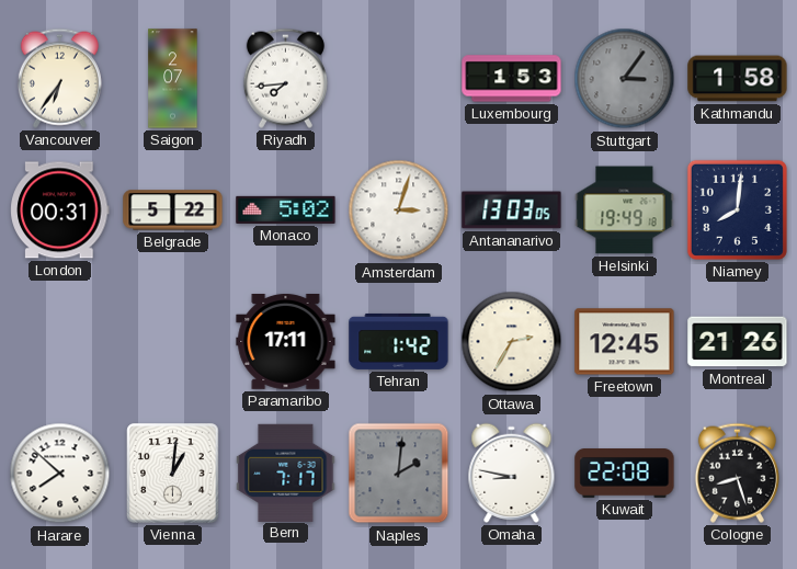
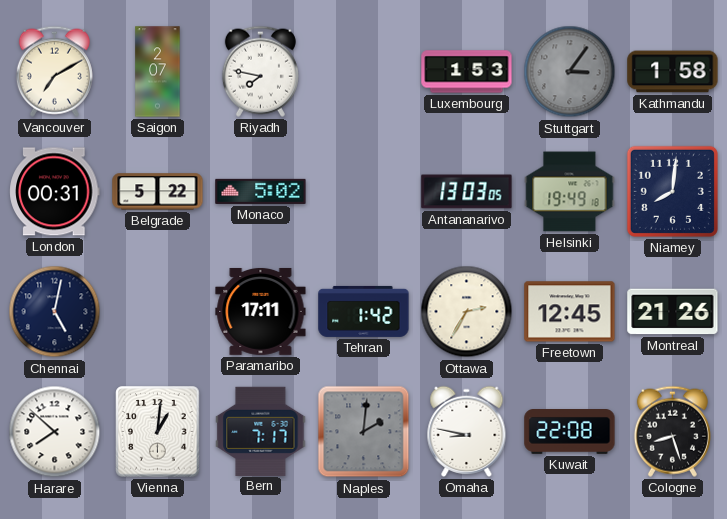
Vancouver: 6:36 -> 7:10 (54, 71)
Riyadh: 7:44 -> 7:47 (260, 71)
Amsterdam: 3:03 -> none (399, 210)
Chennai: none -> 5:02 (55, 312)
